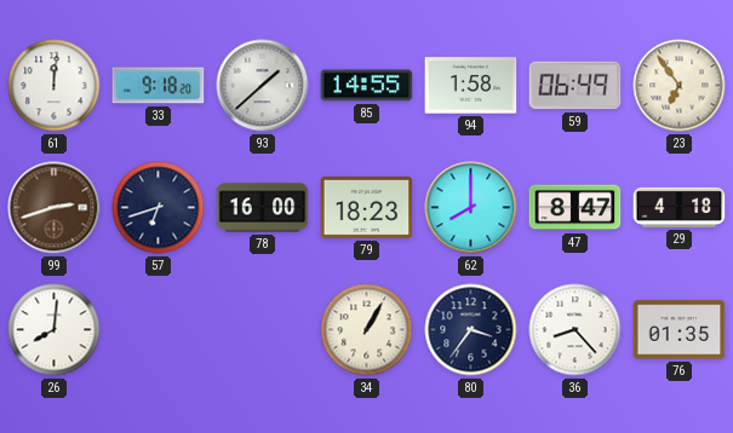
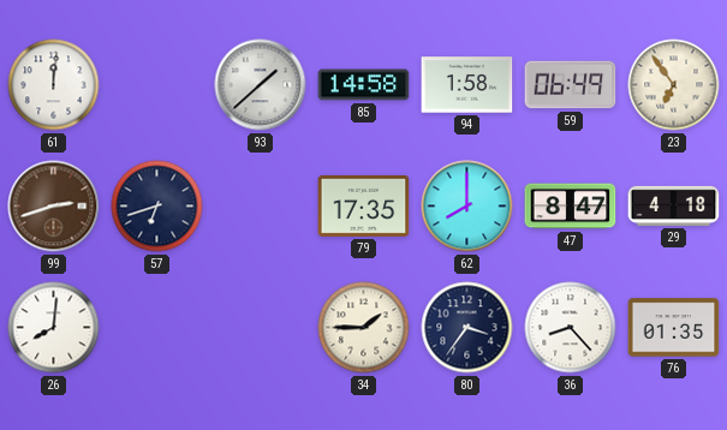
33: 9:18 -> none (159, 86)
85: 14:55 -> 14:58 (364, 85)
78: 16:00 -> none (263, 208)
79: 18:23 -> 17:35 (364, 205)
34: 1:05 -> 1:45 (364, 328)
